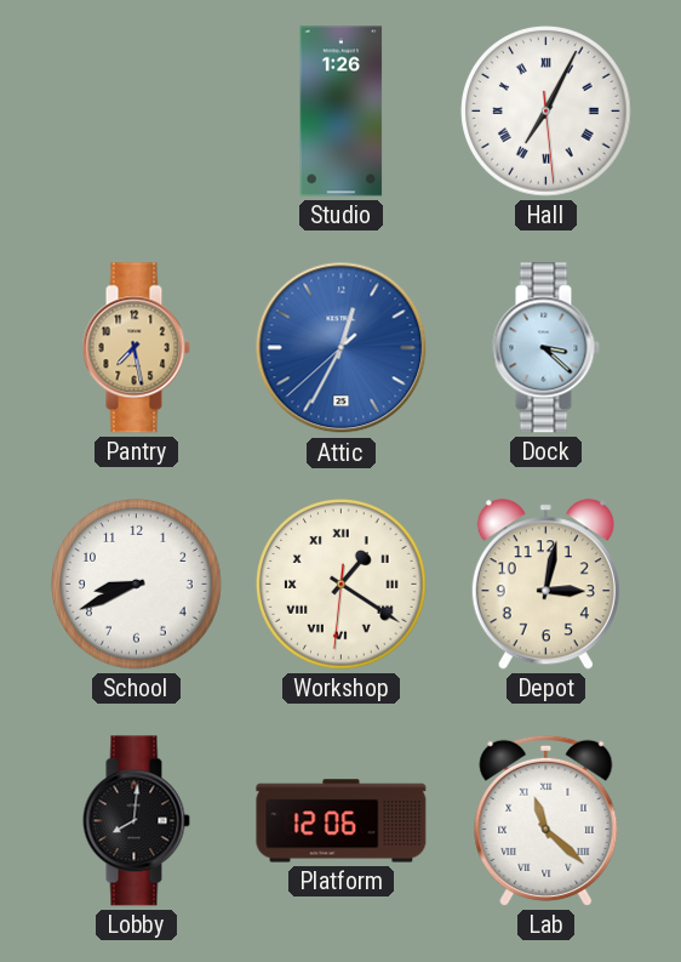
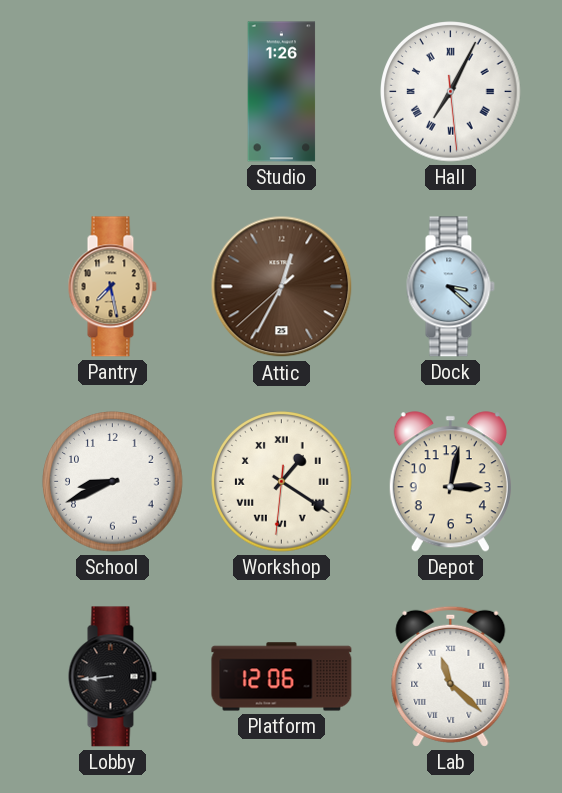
Attic dial: blue -> brown (282, 287)
Lobby: 8:01 -> 8:44 (112, 677)
